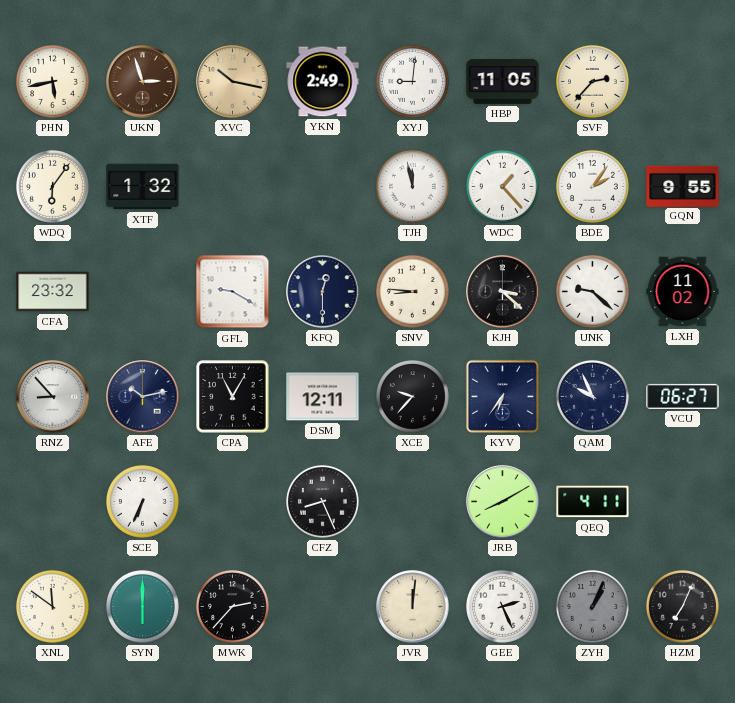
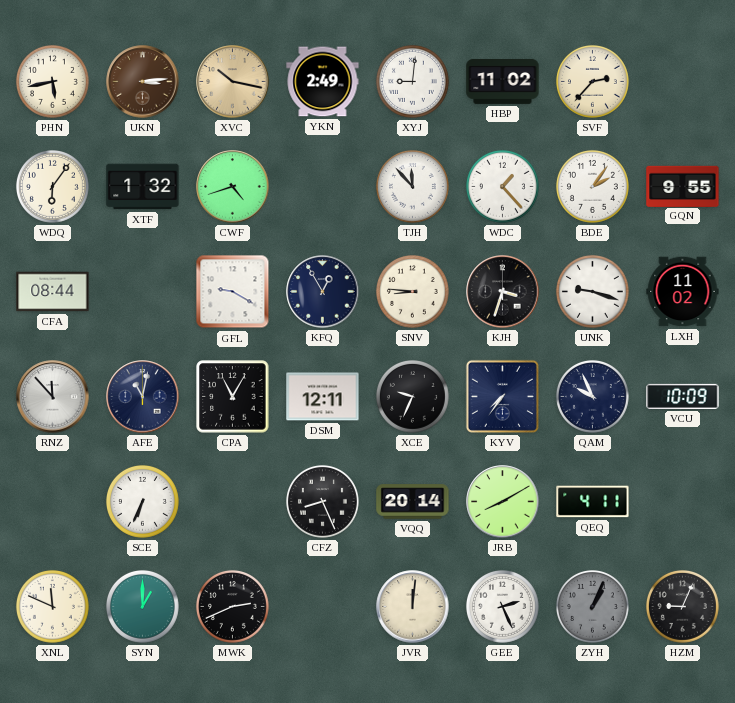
UKN: 2:57 -> 3:14 (143, 82)
HBP: 11:05 -> 11:02 (503, 82)
CWF: none -> 4:42 (233, 187)
TJH: 11:58 -> 11:53 (412, 186)
CFA: 23:32 -> 08:44 (53, 292)
KFQ: 12:30 -> 12:55 (323, 292)
KJH: 3:22 -> 3:33 (503, 292)
UNK: 9:22 -> 9:18 (592, 291)
RNZ: 8:53 -> 11:53 (53, 397)
AFE: 10:13 -> 11:02 (143, 397)
XCE: 9:37 -> 9:34 (412, 396)
KYV: 6:36 -> 7:36 (502, 396)
VCU: 06:27 -> 10:09 (683, 396)
VQQ: none -> 20:14 (413, 502)
XNL: 11:51 -> 11:49 (52, 606)
SYN: 6:00 -> 1:00 (142, 606)
MWK: 2:37 -> 2:41 (232, 606)
HZM: 7:04 -> 9:04 (682, 606)
